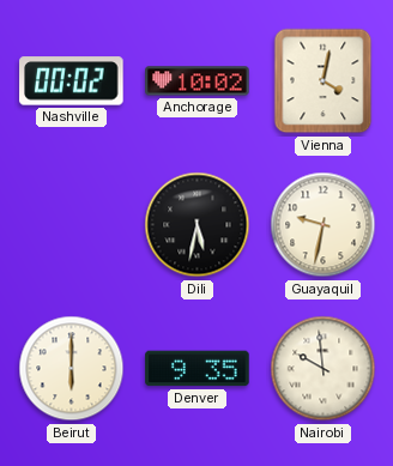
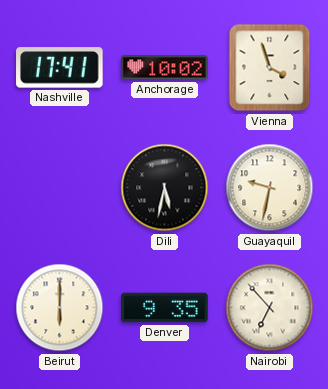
Nashville: 00:02 -> 17:41 (60, 68)
Vienna: 4:02 -> 3:57 (270, 68)
Nairobi: 9:59 -> 6:53 (270, 308)
